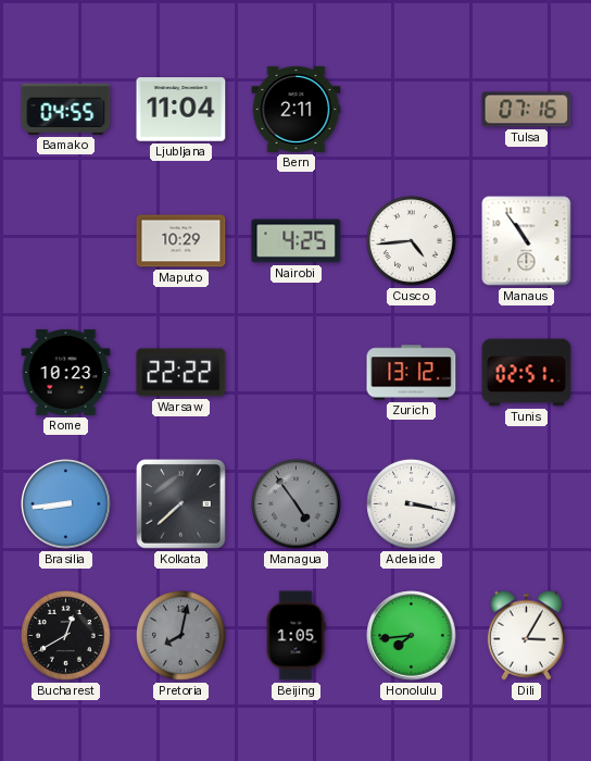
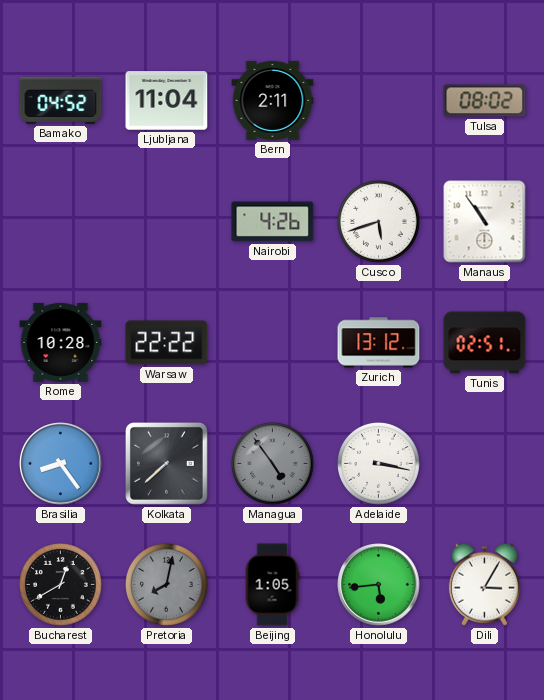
Bamako: 04:55 -> 04:52 (61, 100)
Tulsa: 07:16 -> 08:02 (485, 101)
Maputo: 10:29 -> none (181, 241)
Nairobi: 4:25 -> 4:26 (273, 222)
Cusco: 4:44 -> 5:42 (379, 222)
Rome: 10:23 -> 10:28 (61, 342)
Brasilia: 8:44 -> 8:24 (61, 464)
Honolulu: 7:44 -> 5:44 (379, 585)
